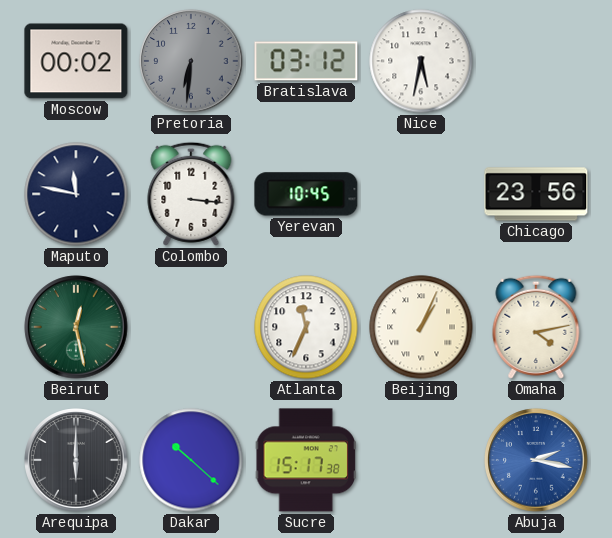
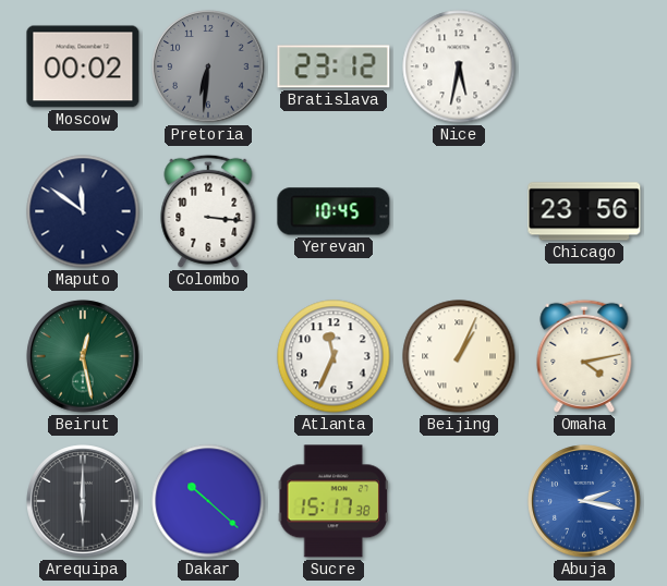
Bratislava: 03:12 -> 23:12 (333, 66)
Maputo: 11:47 -> 11:51 (83, 211)
